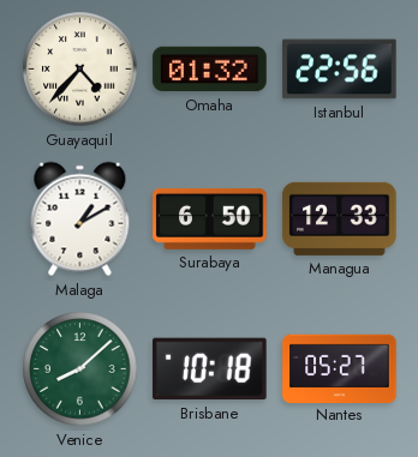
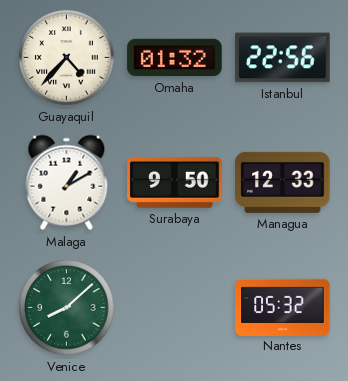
Surabaya: 6:50 -> 9:50 (175, 182)
Brisbane: 10:18 -> none (210, 369)
Nantes: 05:27 -> 05:32 (283, 307)
